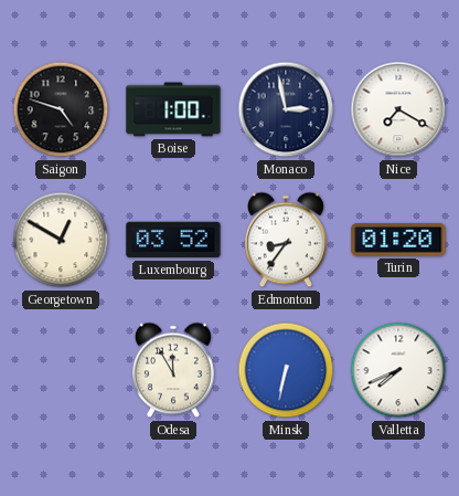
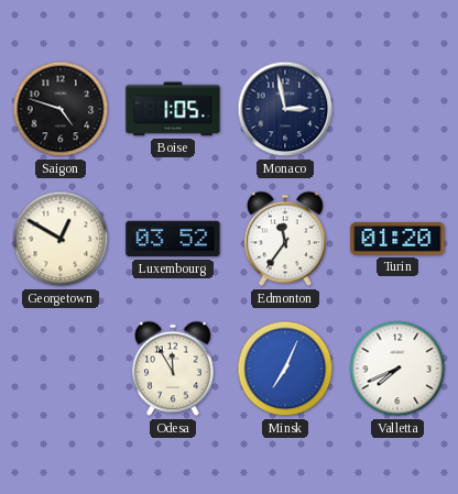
Boise: 1:00 -> 1:05 (173, 109)
Nice: 7:20 -> none (398, 109)
Edmonton: 8:36 -> 11:36 (286, 239)
Minsk: 6:32 -> 7:04 (285, 369)
